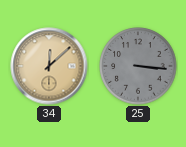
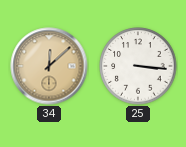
25 dial: grey -> white (138, 66)
